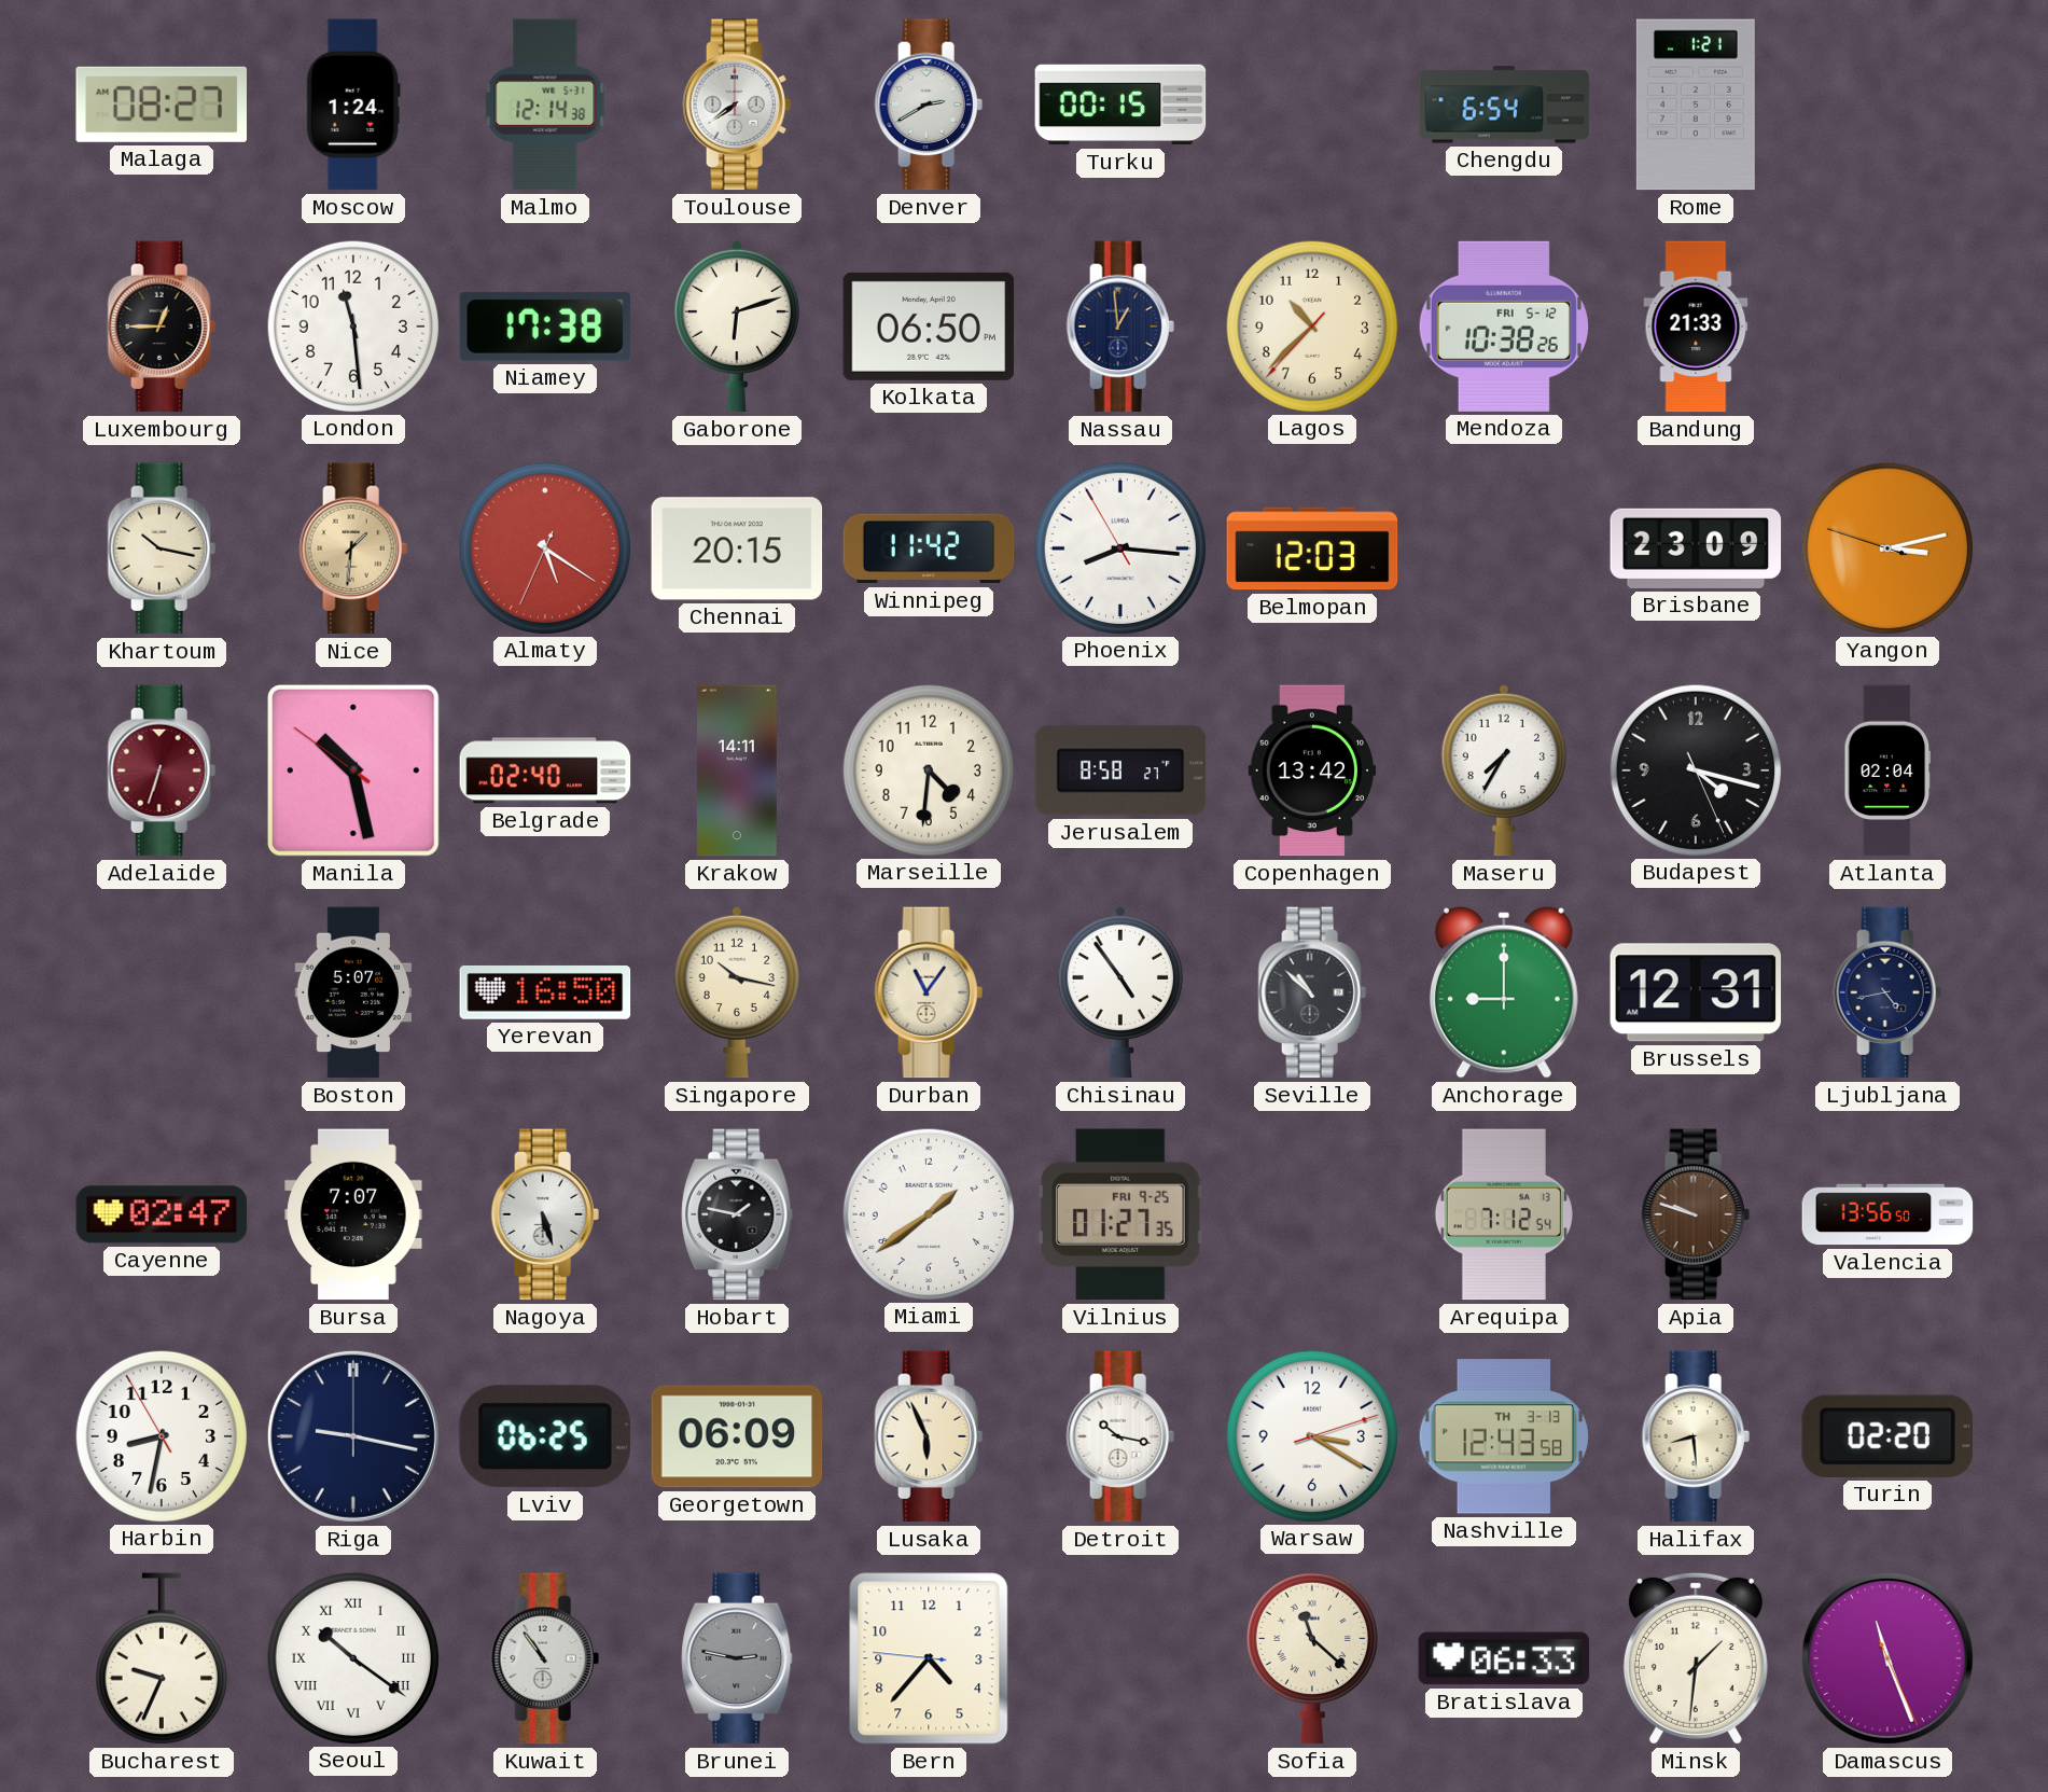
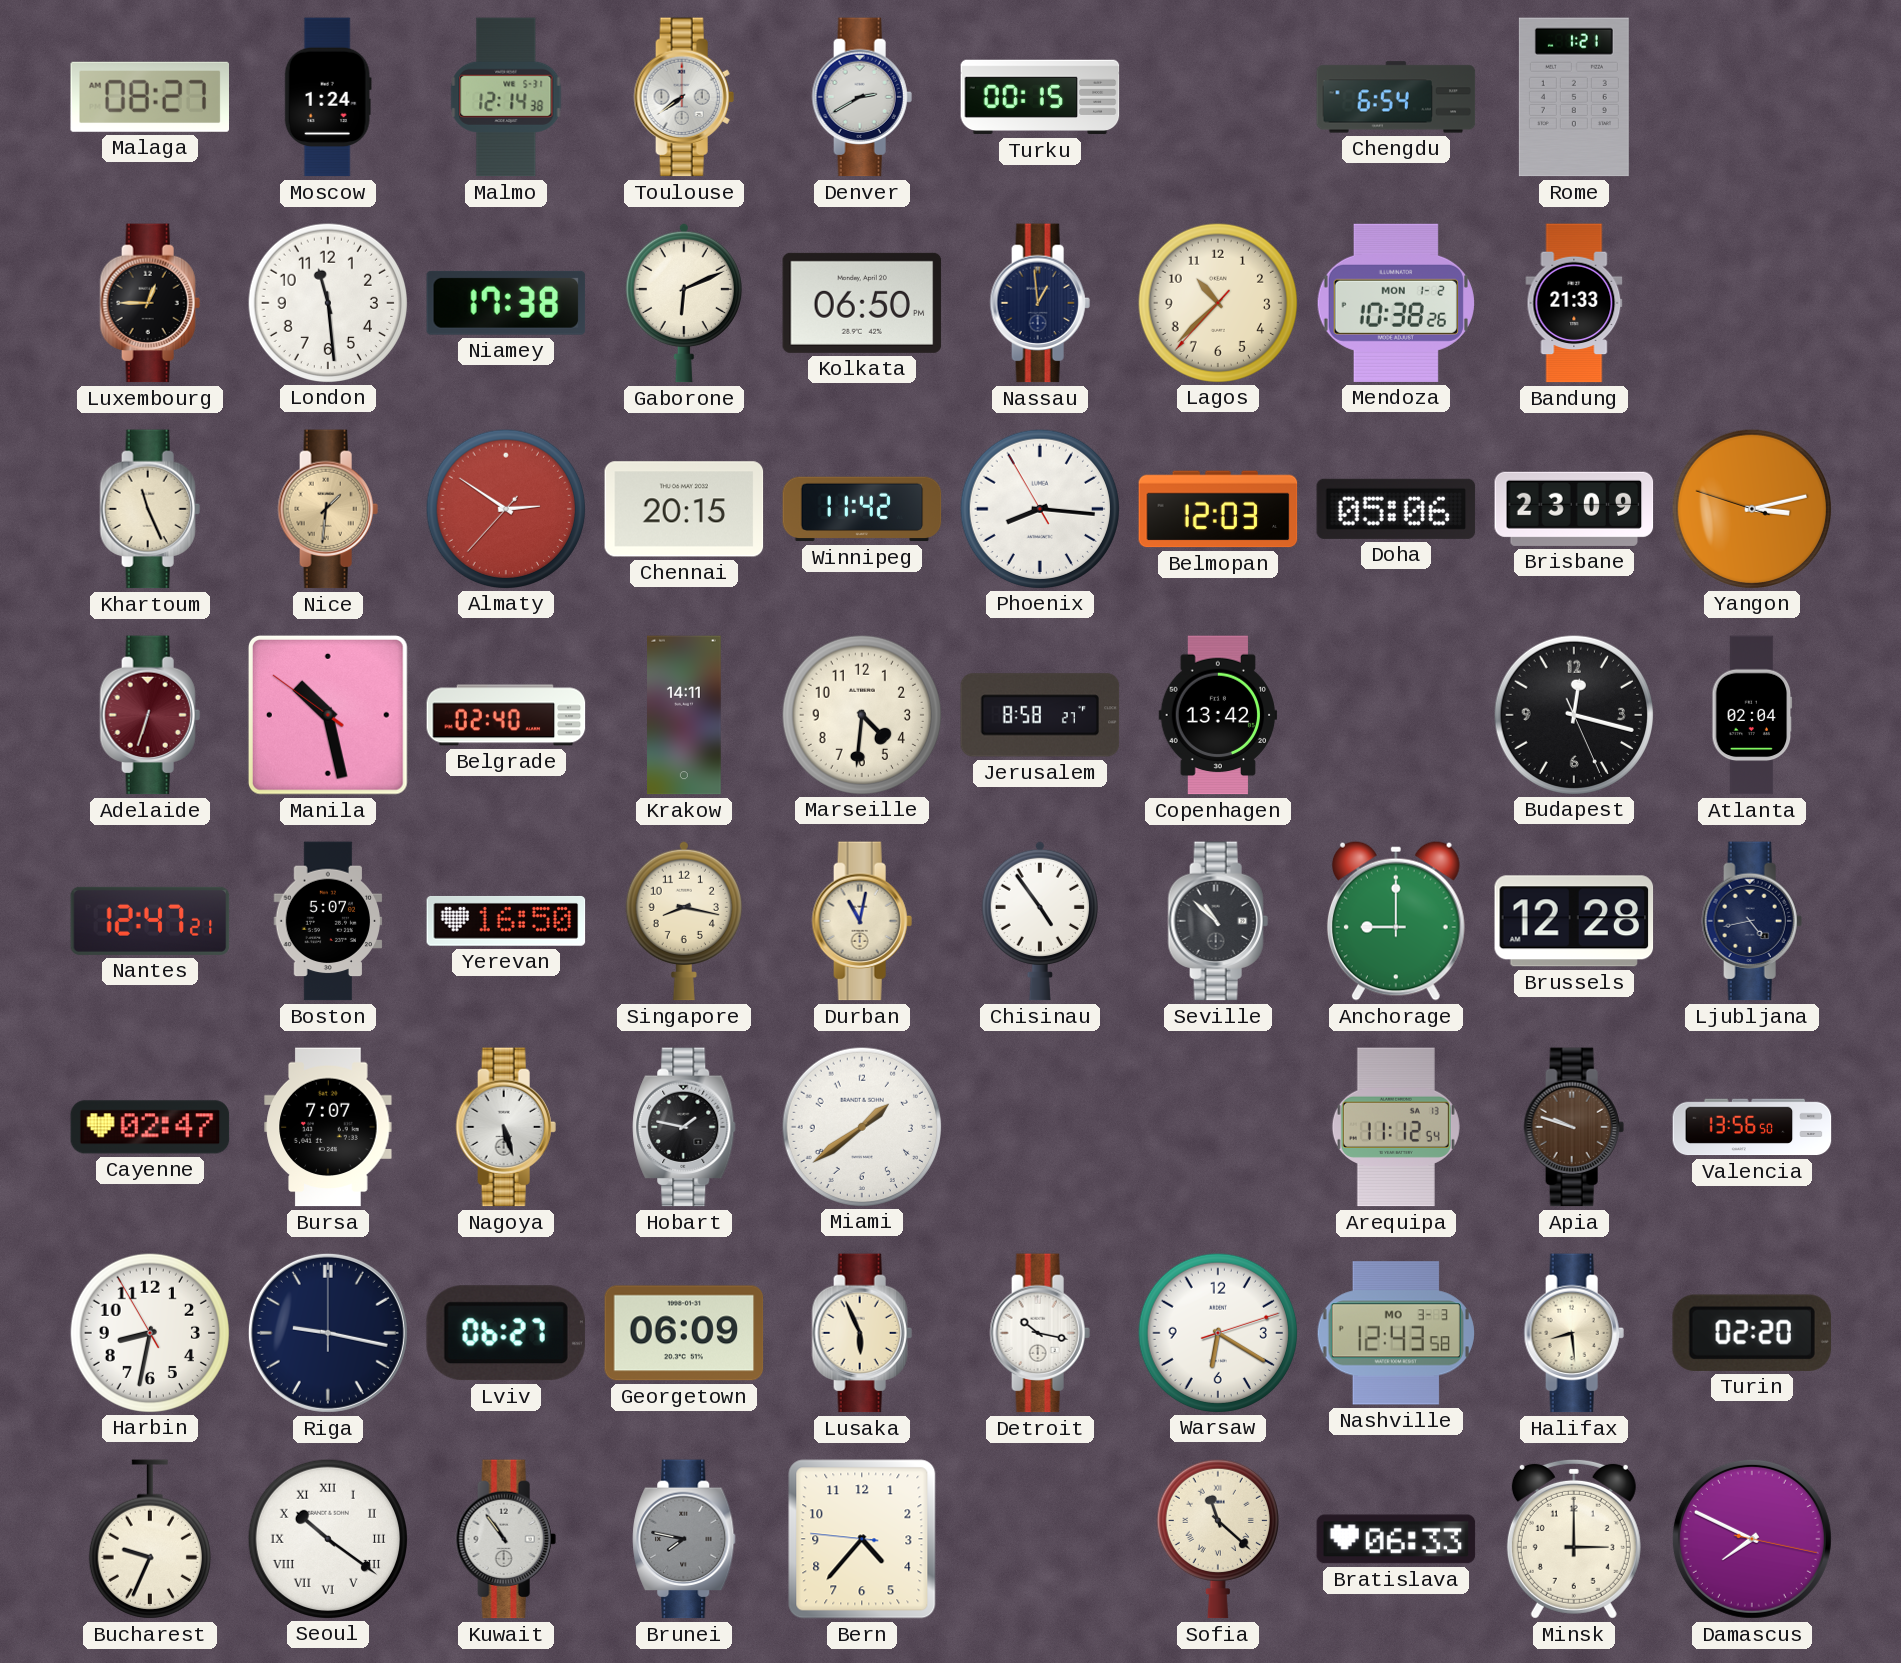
Gaborone: 6:12 -> 6:11 (684, 303)
Mendoza date: FRI 5-12 -> MON 1-2 (1396, 303)
Khartoum: 10:17 -> 11:26 (150, 509)
Almaty: 5:20 -> 2:50 (505, 508)
Doha: none -> 05:06 (1396, 509)
Maseru: 7:35 -> none (1504, 770)
Budapest: 4:17 -> 12:17 (1573, 714)
Nantes: none -> 12:47 (150, 921)
Singapore: 10:17 -> 8:17 (684, 921)
Durban: 11:06 -> 11:02 (862, 921)
Brussels: 12:31 -> 12:28 (1574, 921)
Vilnius: 01:27 -> none (1120, 1214)
Arequipa: 7:12 -> 11:12 (1396, 1127)
Lviv: 06:25 -> 06:27 (506, 1333)
Warsaw: 3:20 -> 6:20 (1217, 1332)
Nashville date: TH 3-13 -> MO 3-3 (1396, 1333)
Brunei: 2:47 -> 7:47 (684, 1539)
Minsk: 1:31 -> 3:00 (1574, 1539)
Damascus: 11:26 -> 7:49 (1752, 1539)
